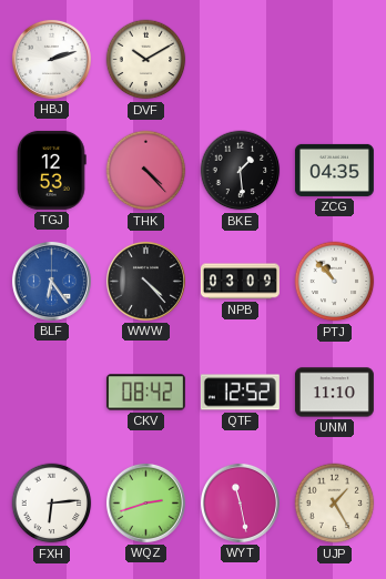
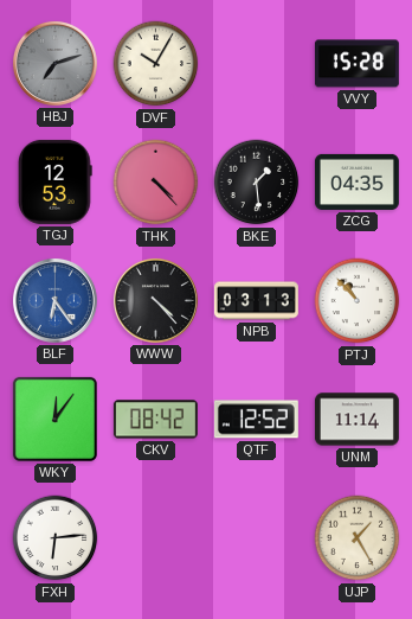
HBJ: 2:12 -> 7:12 (54, 63)
HBJ dial: white -> grey (54, 63)
DVF: 10:10 -> 10:05 (156, 64)
VVY: none -> 15:28 (356, 64)
NPB: 03:09 -> 03:13 (256, 301)
WKY: none -> 12:06 (54, 419)
UNM: 11:10 -> 11:14 (356, 420)
WQZ: 2:42 -> none (145, 502)
WYT: 11:28 -> none (240, 502)
